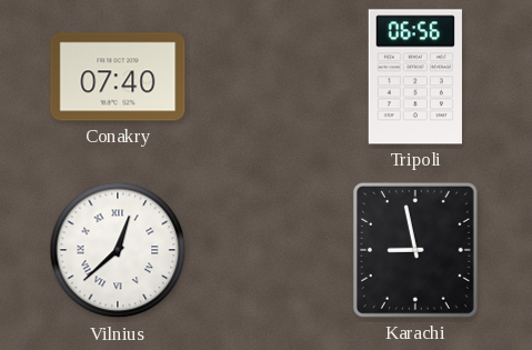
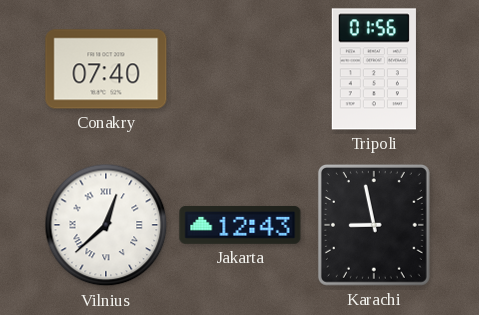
Tripoli: 06:56 -> 01:56 (374, 69)
Jakarta: none -> 12:43 (240, 225)
